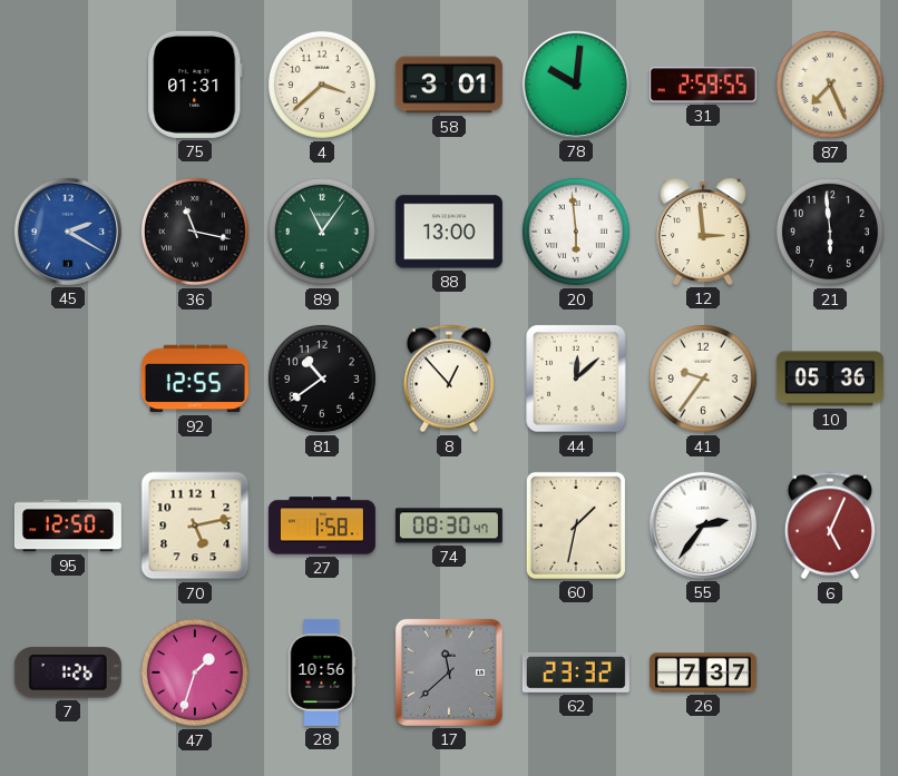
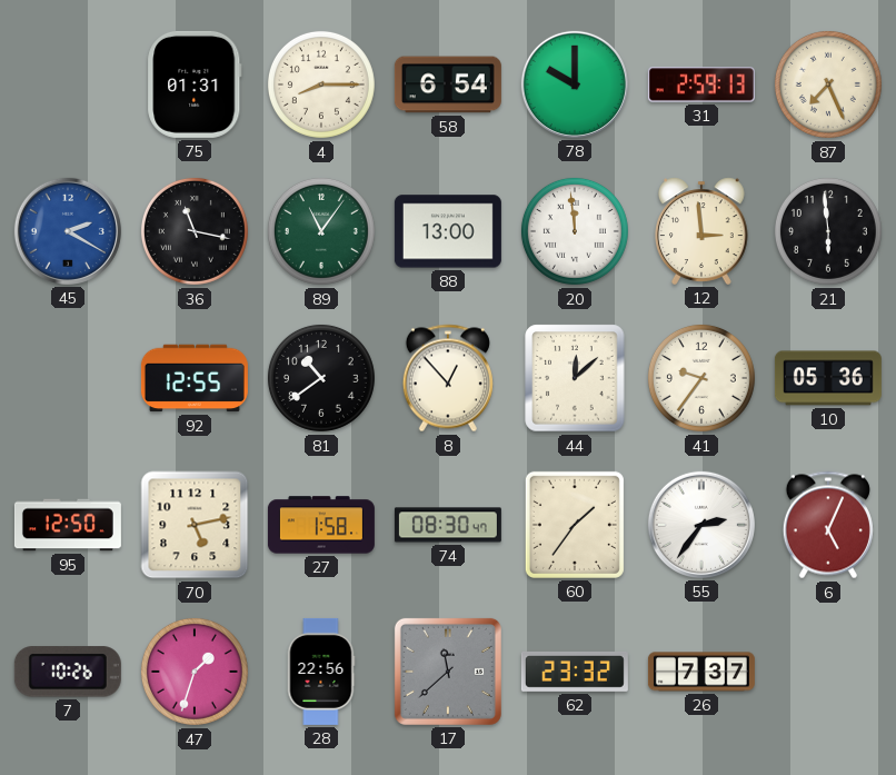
4: 3:38 -> 8:15 (321, 85)
58: 3:01 -> 6:54 (448, 85)
78: 10:01 -> 10:00 (575, 85)
31: 2:59:55 -> 2:59:13 (701, 85)
20: 5:59 -> 11:59 (575, 231)
60: 1:32 -> 1:36 (575, 525)
7: 1:26 -> 10:26 (68, 672)
28: 10:56 -> 22:56 (321, 672)
